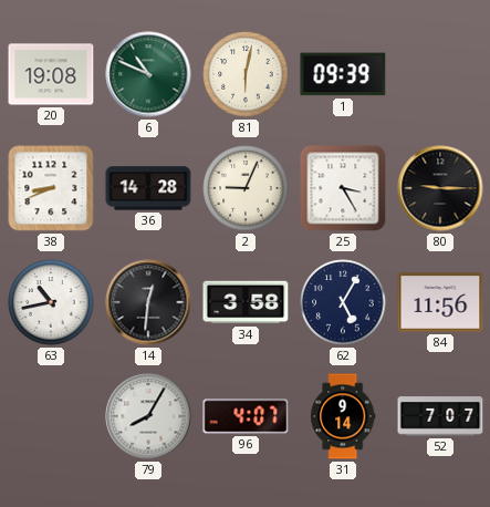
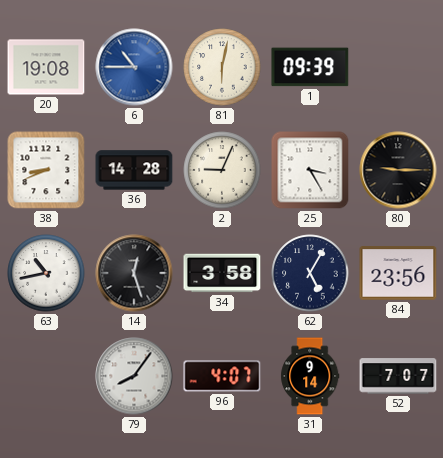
6: 10:49 -> 10:45 (134, 67)
6 dial: green -> blue (134, 67)
14: 12:31 -> 12:27 (134, 273)
84: 11:56 -> 23:56 (398, 273)
79: 8:05 -> 8:06 (134, 376)
